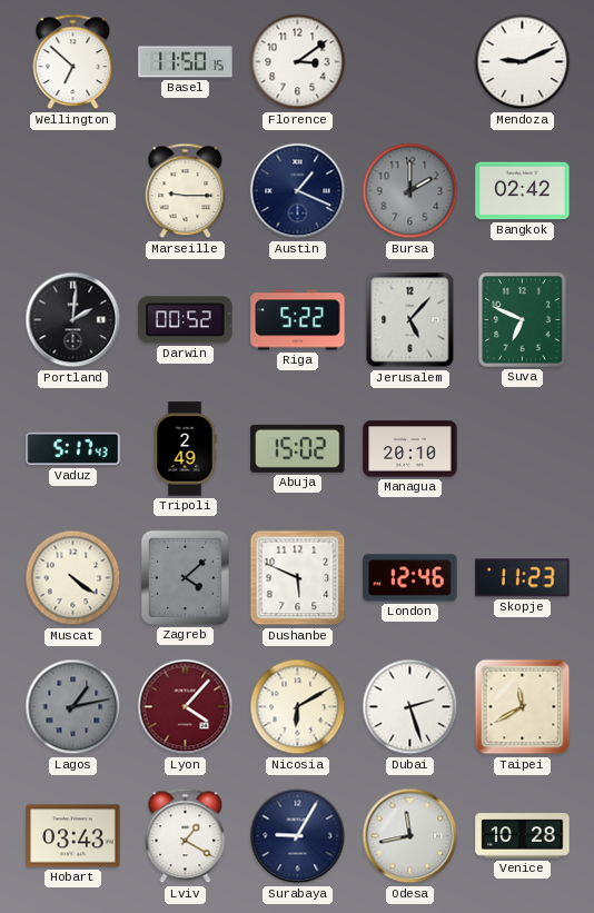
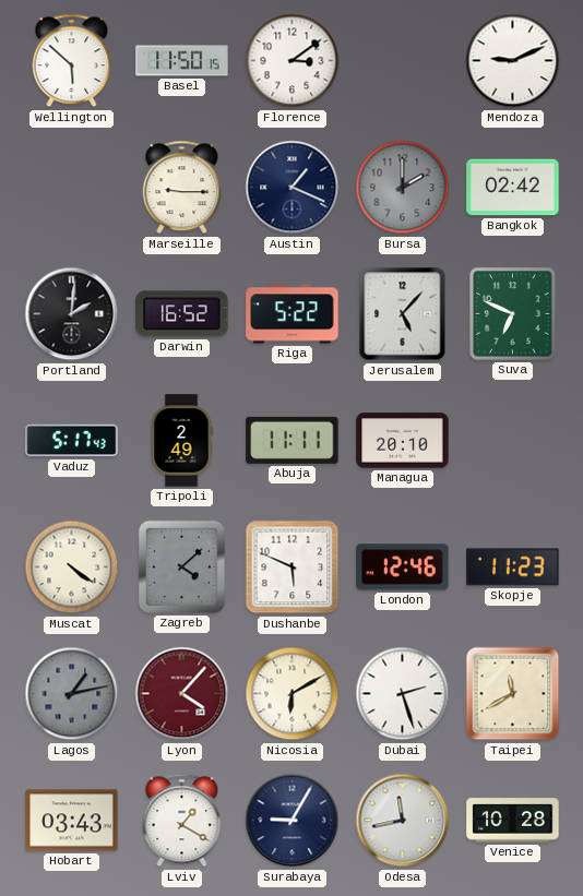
Wellington: 6:52 -> 5:52 (72, 61)
Darwin: 00:52 -> 16:52 (182, 314)
Abuja: 15:02 -> 11:11 (293, 440)
